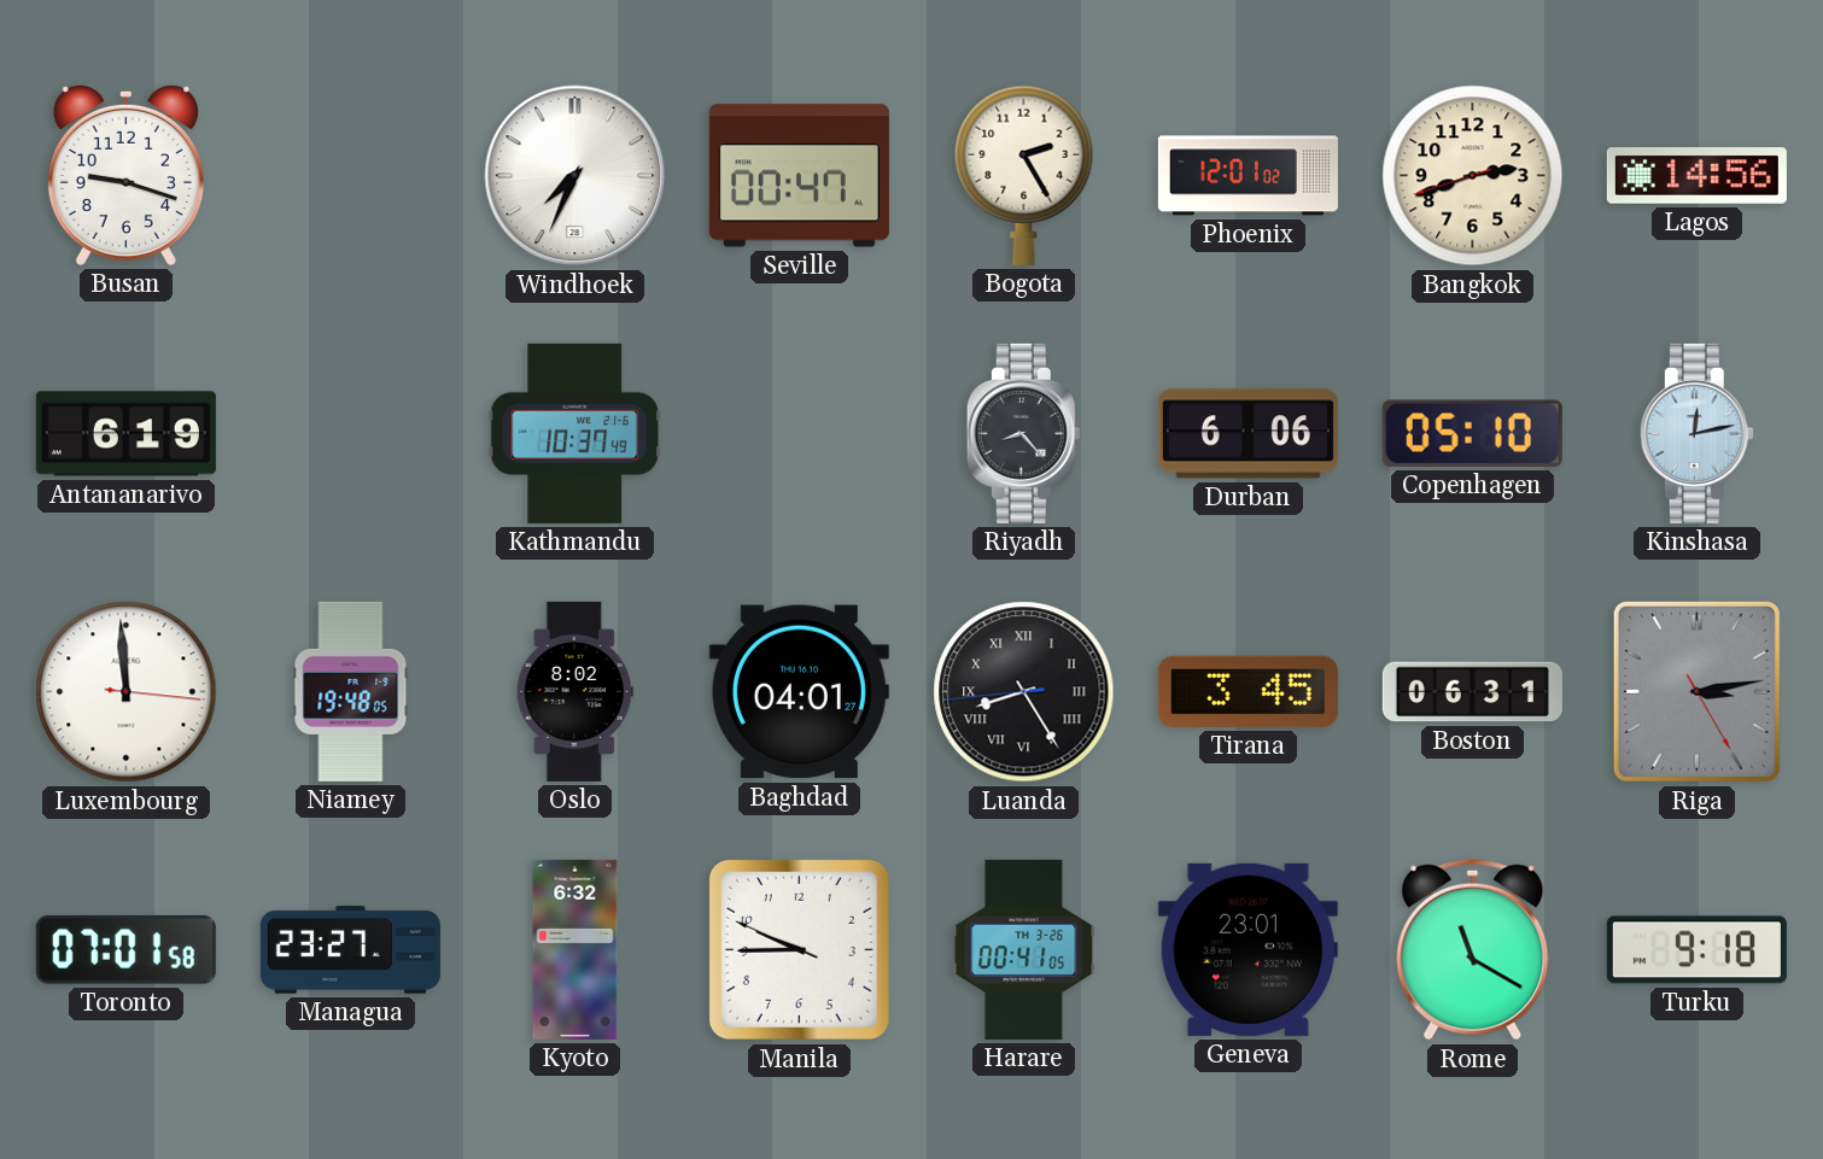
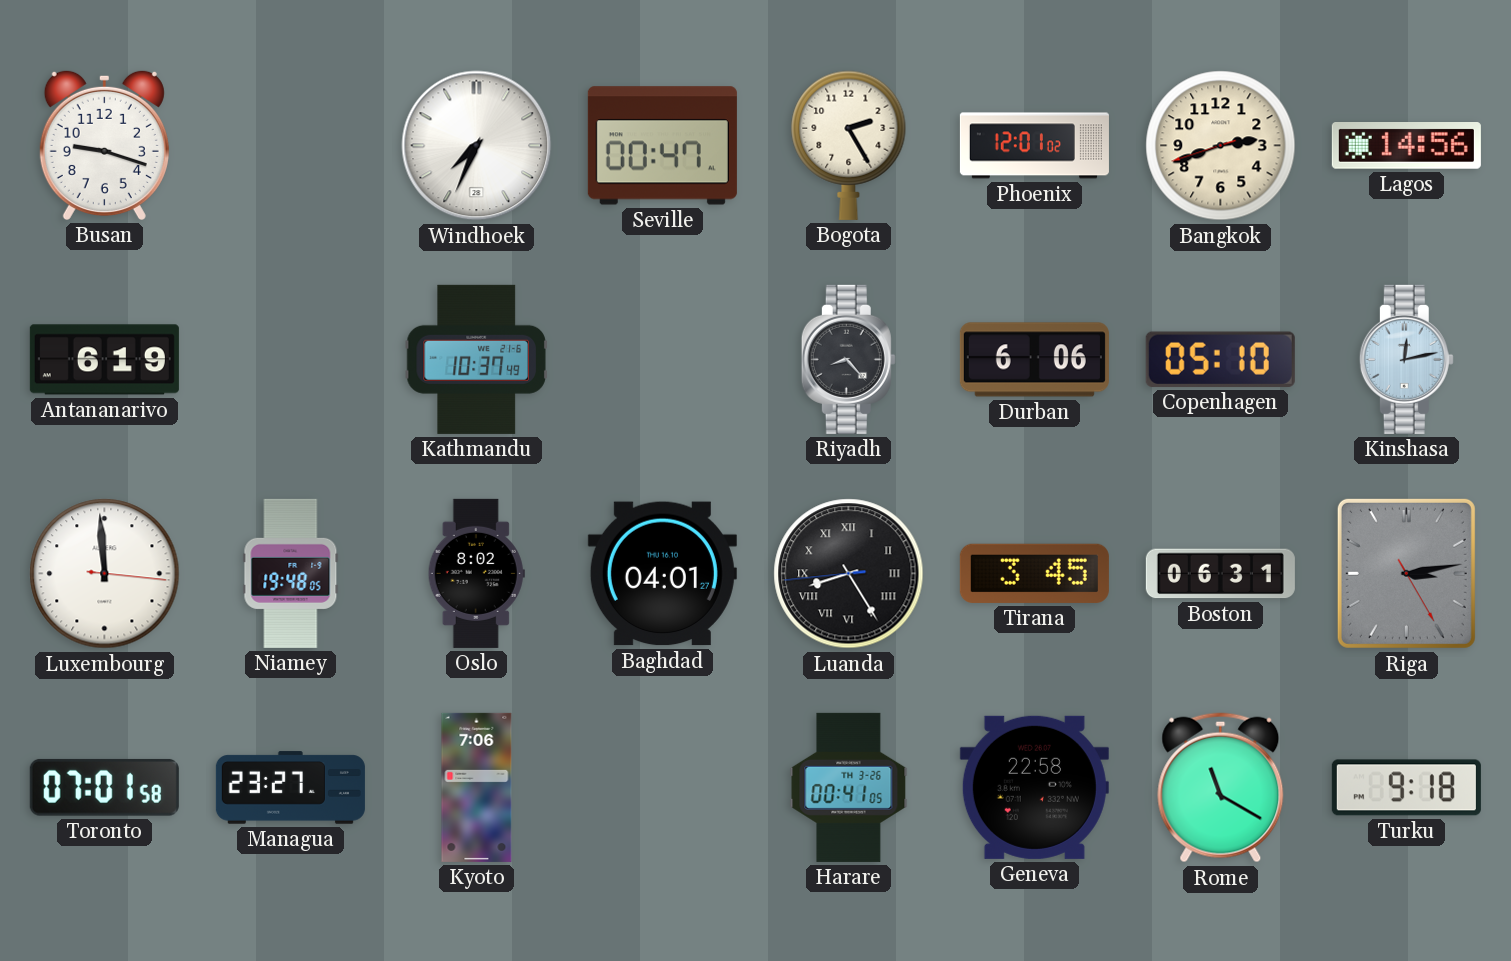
Kyoto: 6:32 -> 7:06 (477, 787)
Manila: 9:44 -> none (799, 949)
Geneva: 23:01 -> 22:58 (1034, 787)
